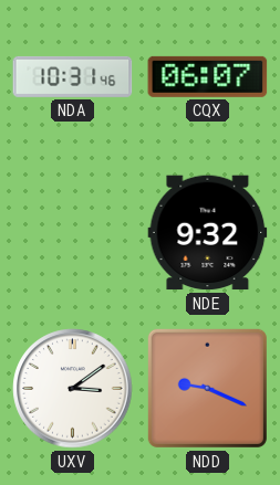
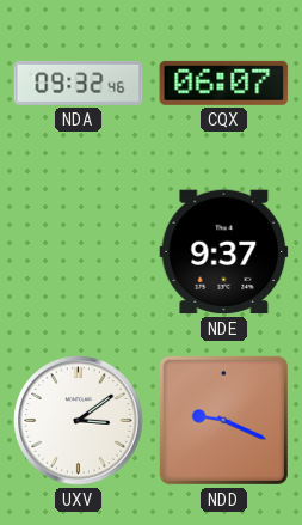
NDA: 10:31 -> 09:32 (79, 83)
NDE: 9:32 -> 9:37 (224, 252)
